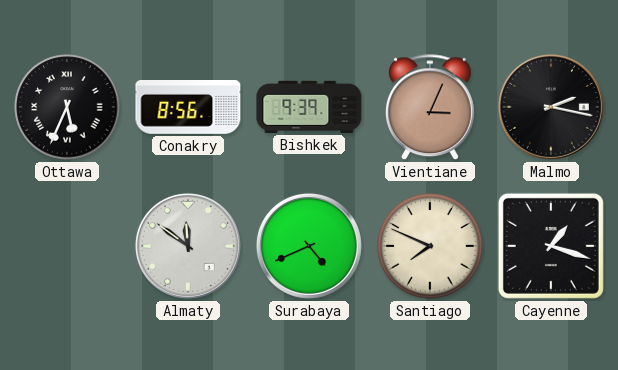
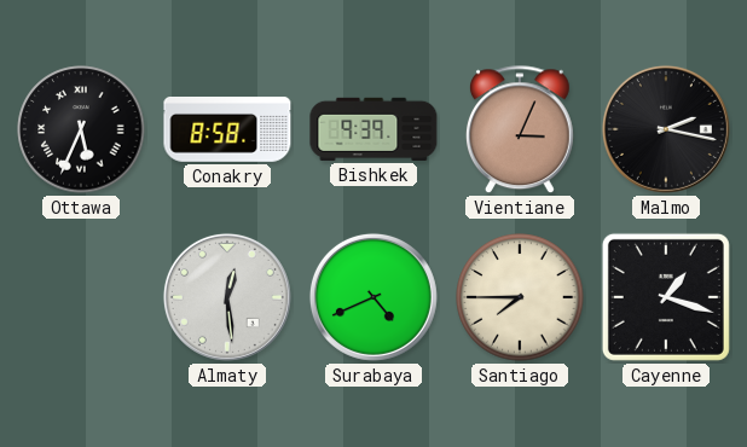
Conakry: 8:56 -> 8:58 (227, 130)
Almaty: 11:51 -> 12:29 (227, 297)
Santiago: 7:49 -> 7:45 (520, 297)
